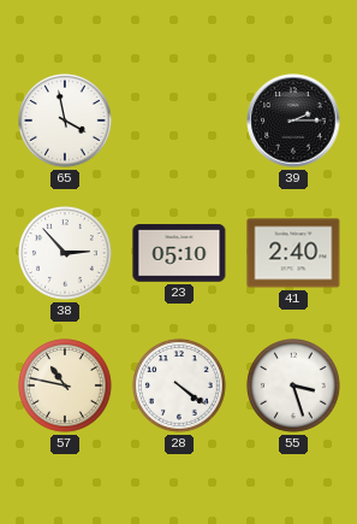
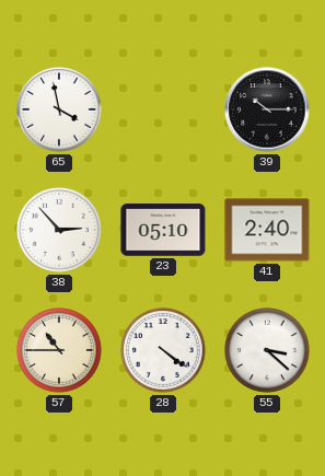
39: 2:15 -> 10:15 (267, 109)
57: 10:47 -> 10:45 (60, 351)
55: 3:27 -> 3:22 (268, 351)
